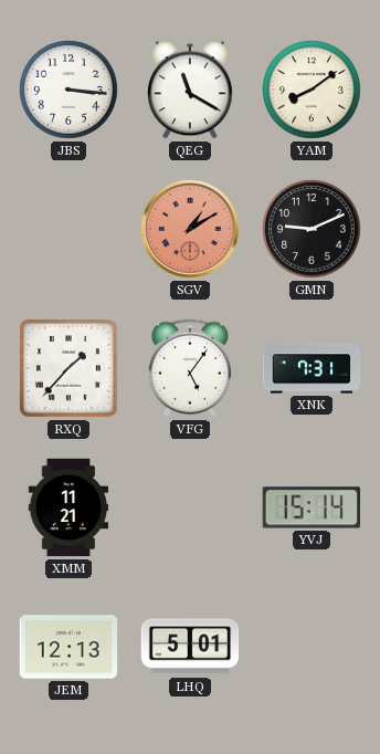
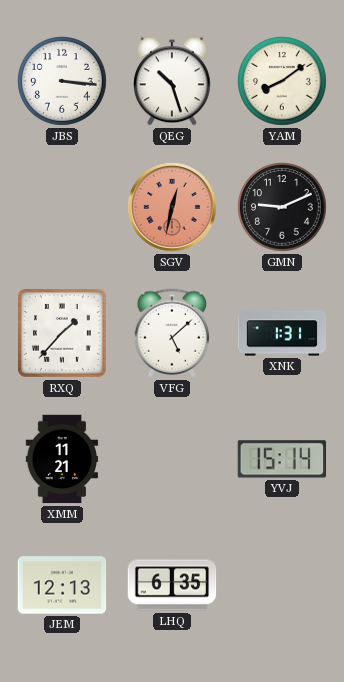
QEG: 11:20 -> 10:27 (172, 81)
SGV: 1:10 -> 12:32 (173, 208)
VFG: 5:06 -> 5:08 (172, 333)
XNK: 7:31 -> 1:31 (282, 333)
LHQ: 5:01 -> 6:35 (172, 585)
